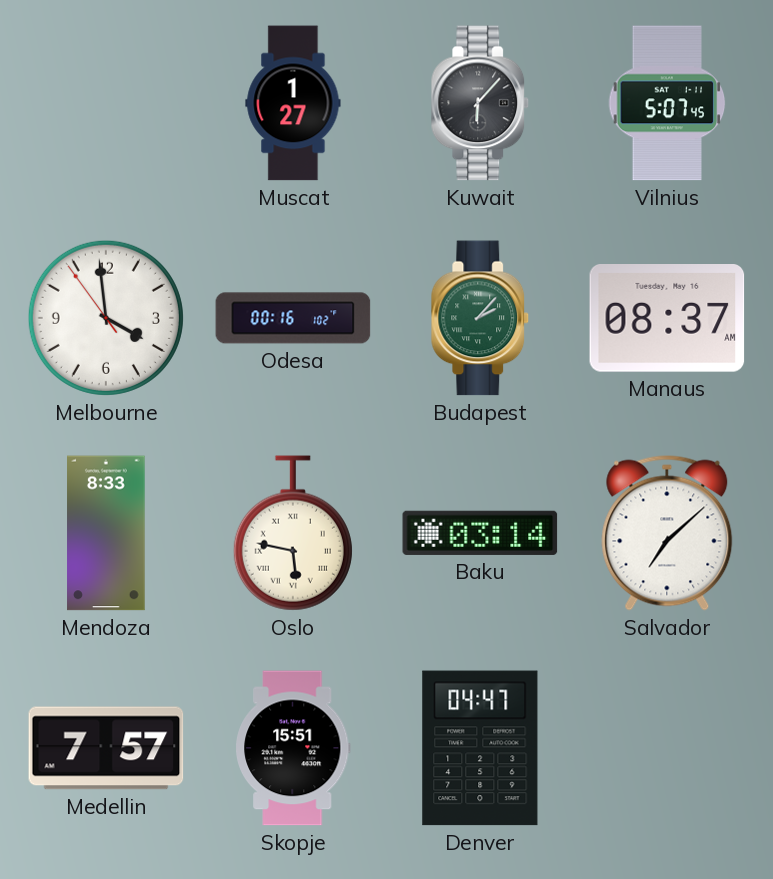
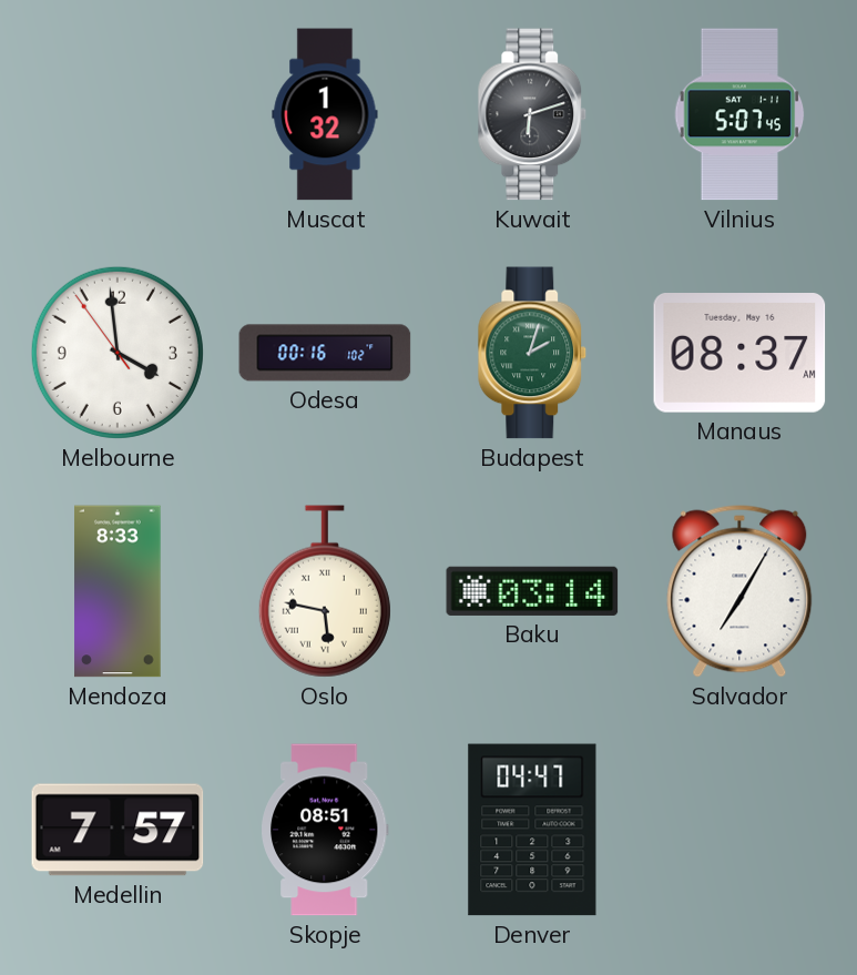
Muscat: 1:27 -> 1:32 (325, 114)
Kuwait: 6:07 -> 6:12 (532, 114)
Budapest: 2:07 -> 2:03 (532, 353)
Salvador: 7:08 -> 7:05 (739, 591)
Skopje: 15:51 -> 08:51 (326, 830)
